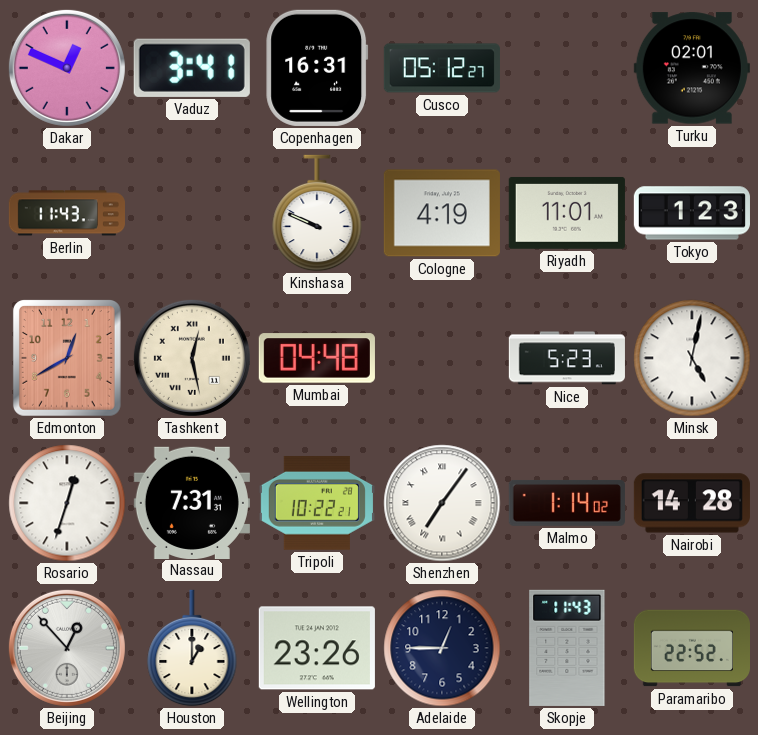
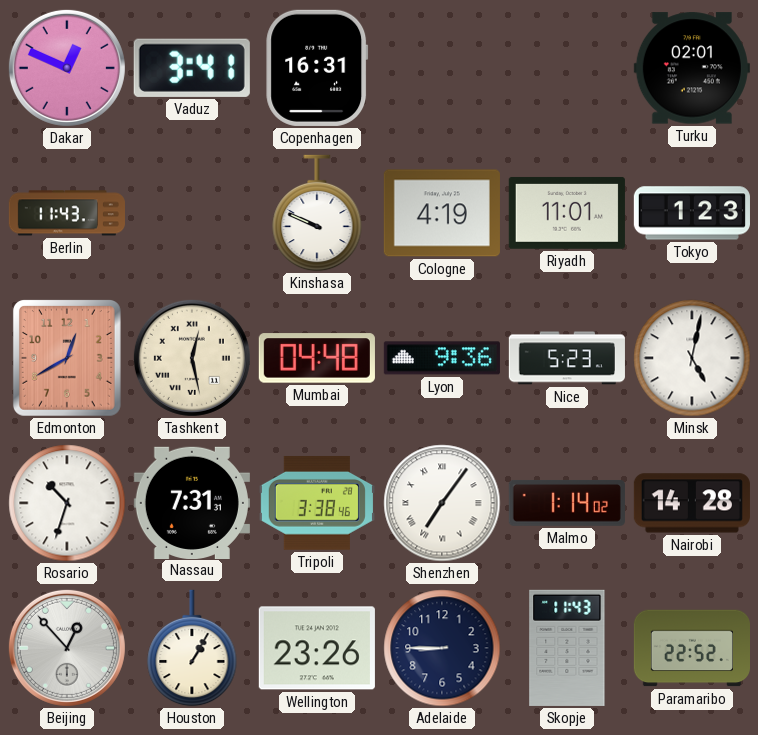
Cusco: 05:12 -> none (442, 68)
Lyon: none -> 9:36 (442, 358)
Rosario: 12:33 -> 10:33 (67, 503)
Tripoli: 10:22 -> 3:38 (317, 503)
Houston: 1:00 -> 1:05 (192, 648)
Adelaide: 12:45 -> 8:45 (442, 648)
